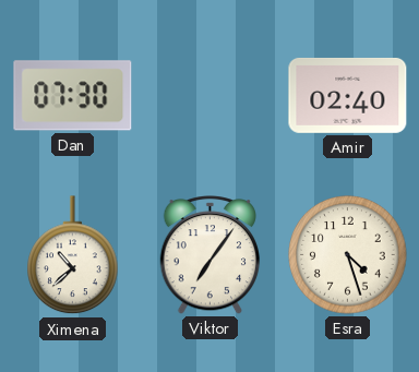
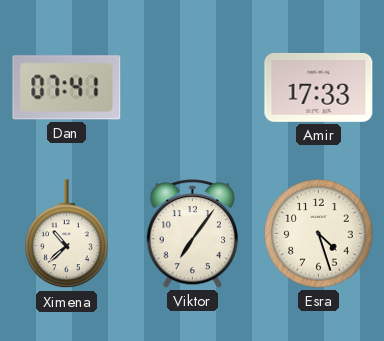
Dan: 07:30 -> 07:41 (67, 88)
Amir: 02:40 -> 17:33 (319, 87)
